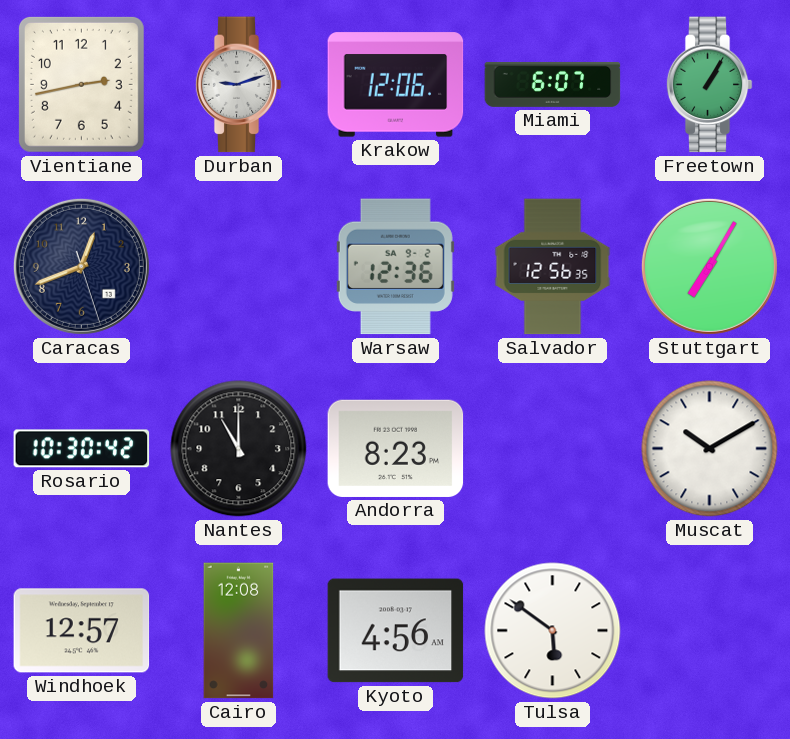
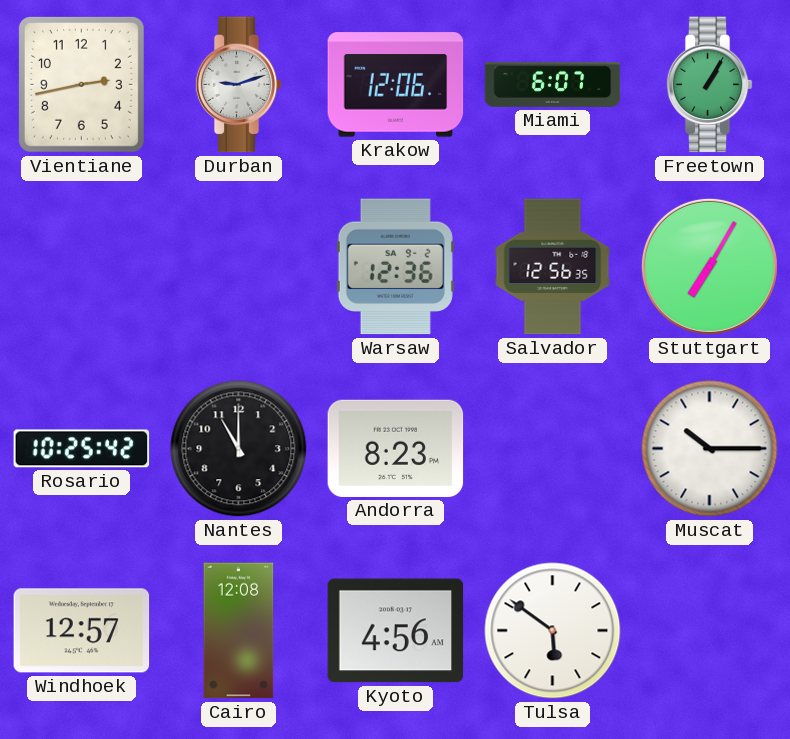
Caracas: 12:41 -> none (81, 266)
Rosario: 10:30 -> 10:25 (82, 449)
Muscat: 10:10 -> 10:15 (710, 449)
